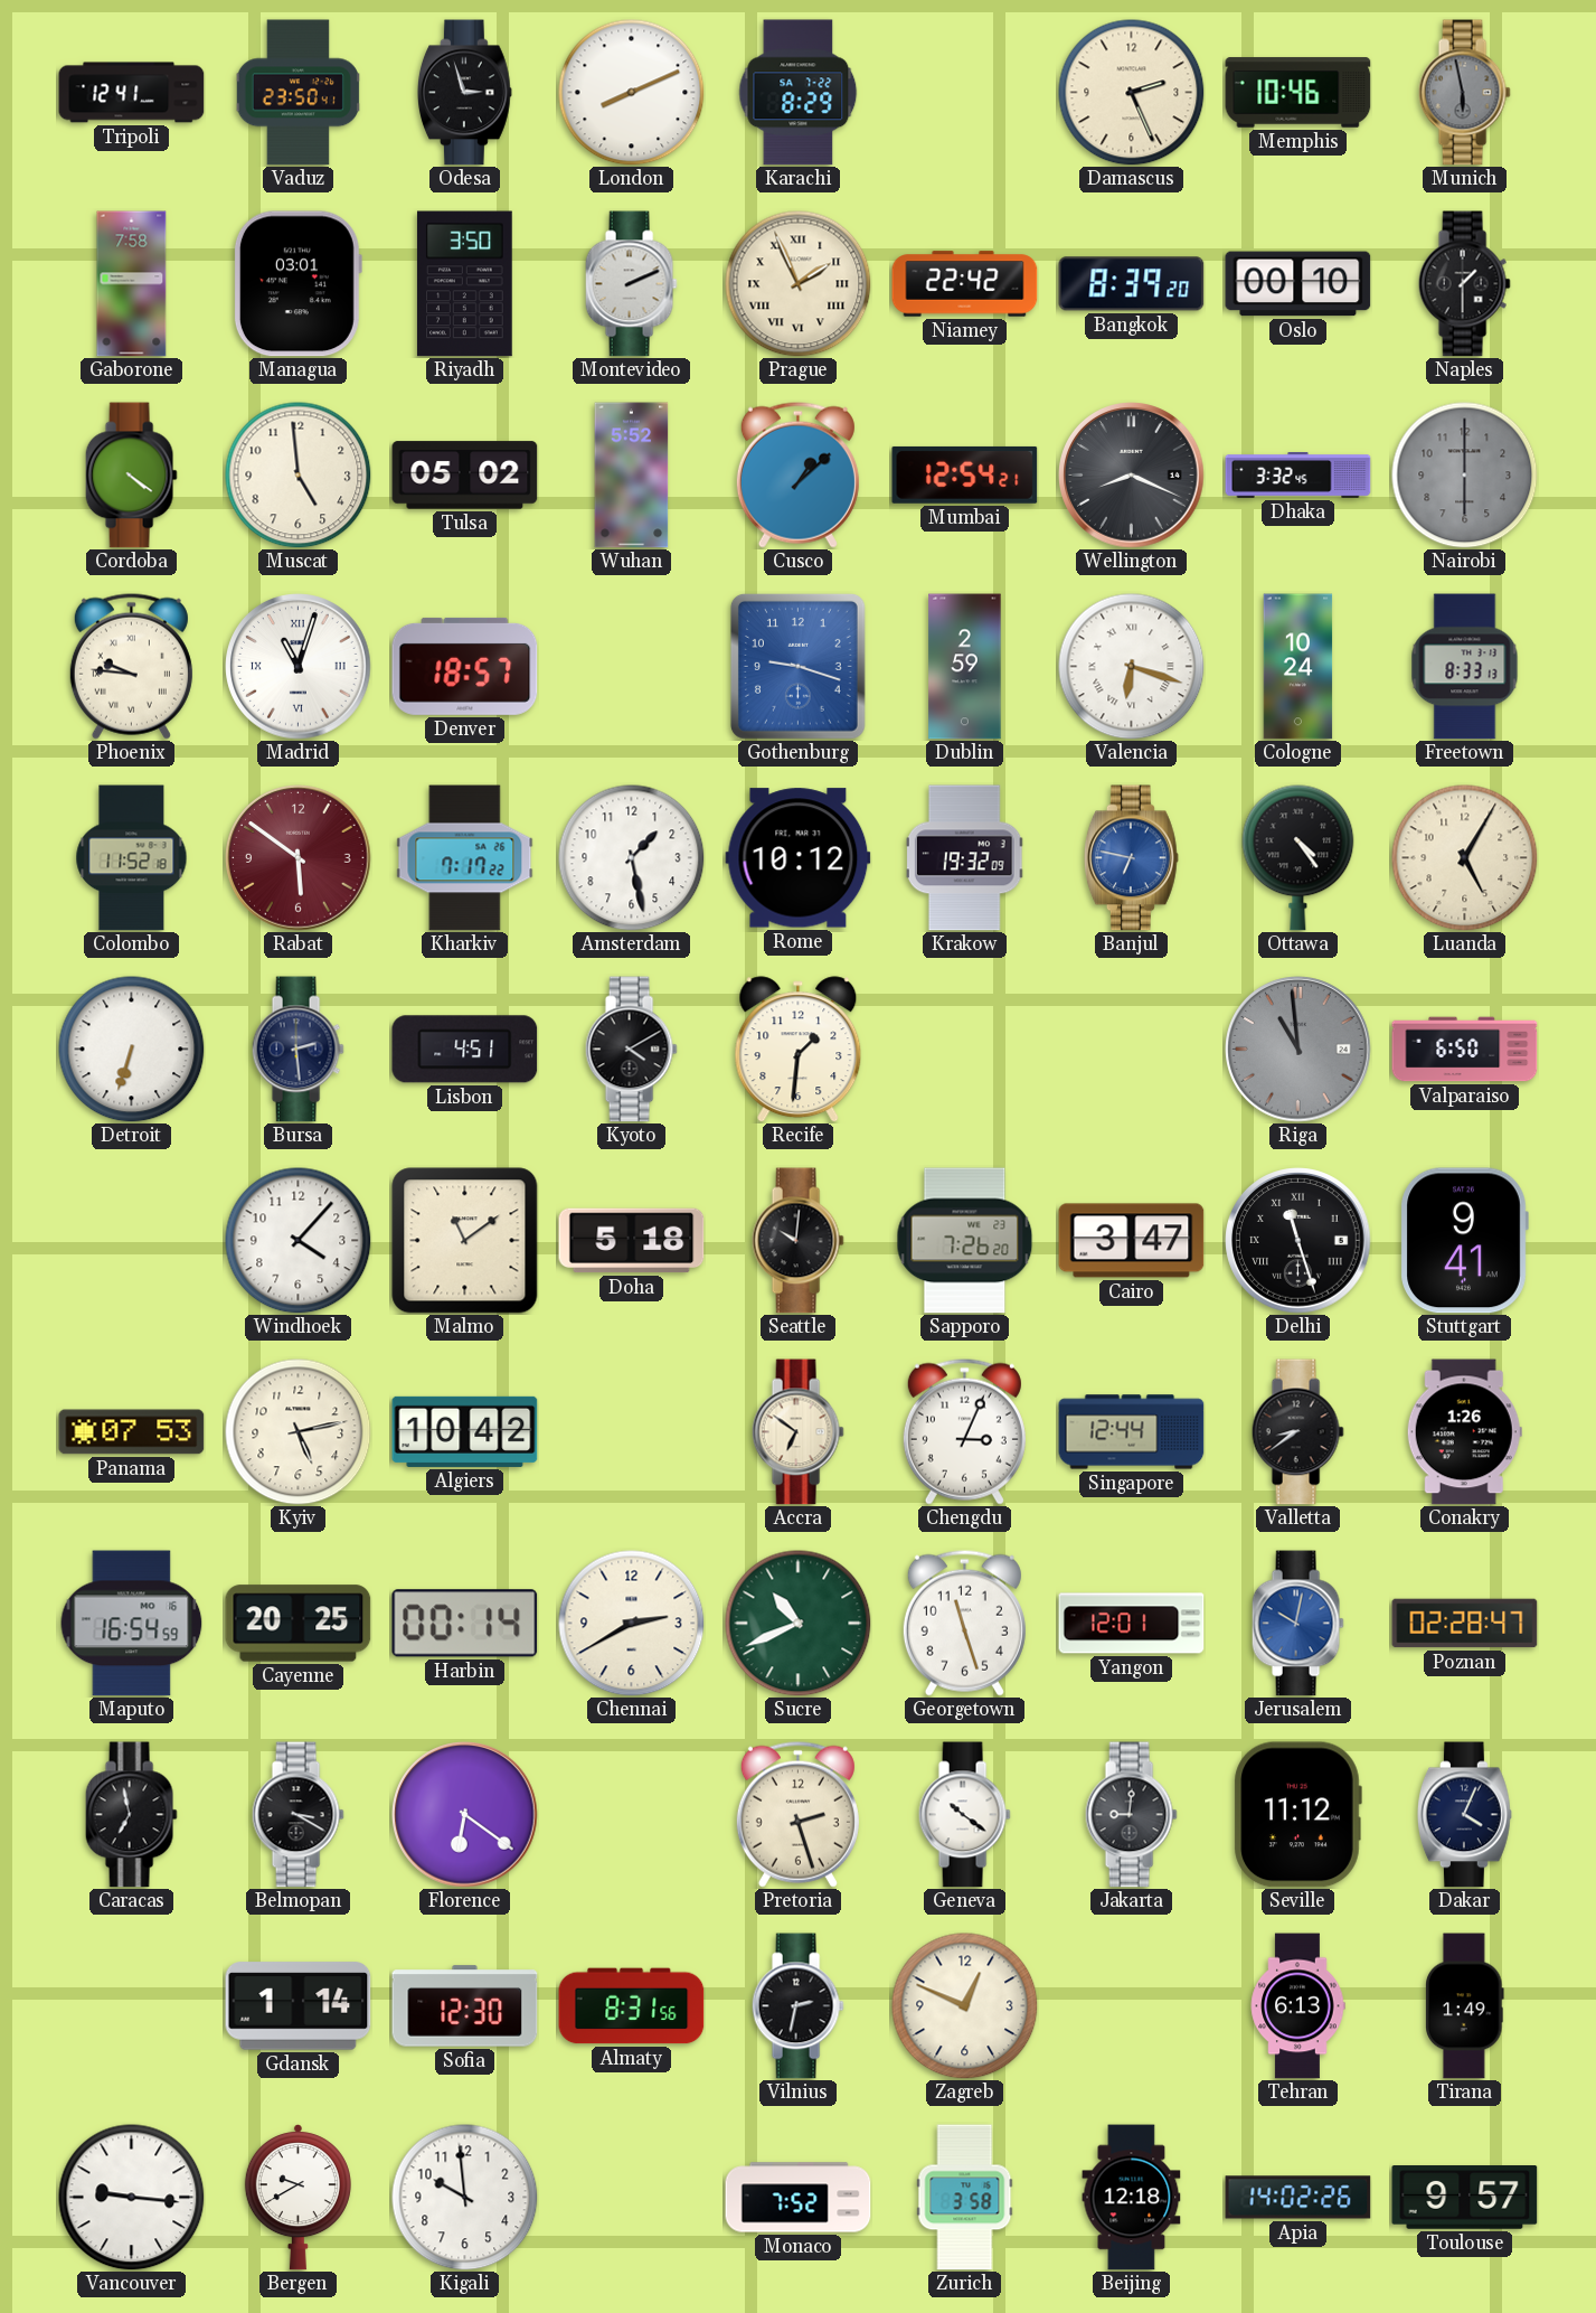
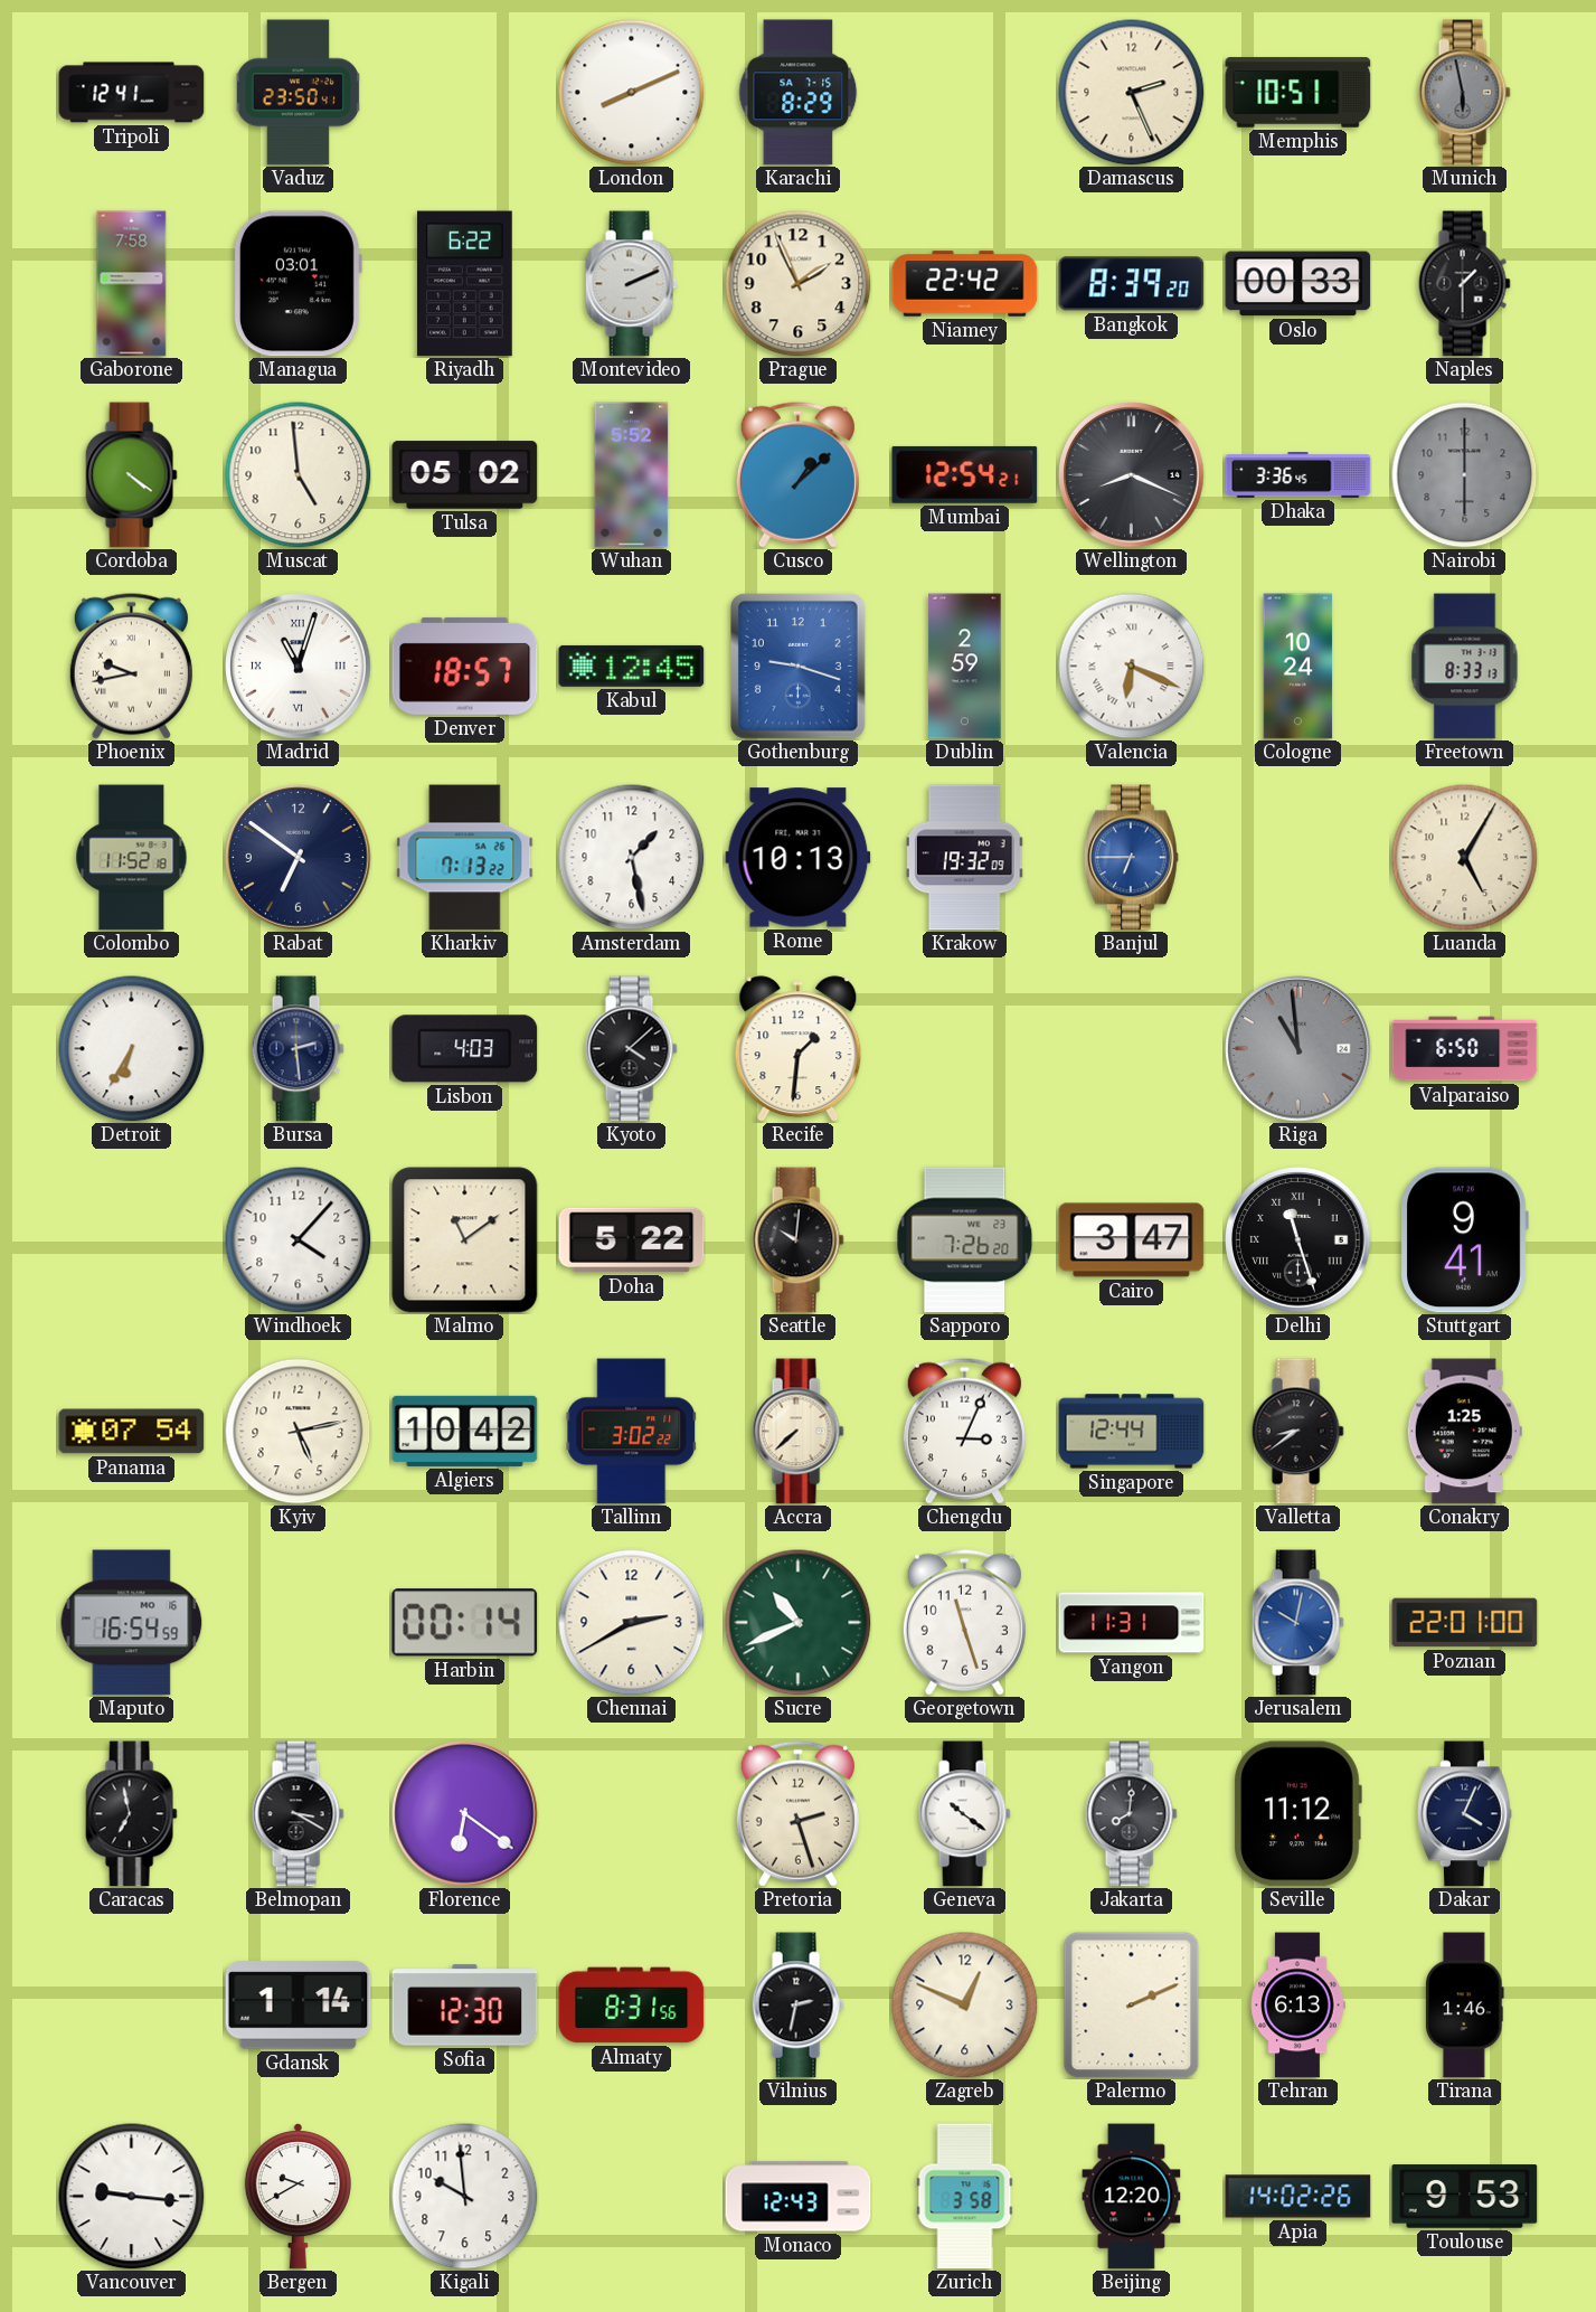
Odesa: 2:57 -> none (464, 93)
Karachi date: SA 7-22 -> SA 7-15 (799, 93)
Memphis: 10:46 -> 10:51 (1298, 93)
Riyadh: 3:50 -> 6:22 (464, 284)
Prague numerals: Roman -> Arabic (799, 284)
Oslo: 00:10 -> 00:33 (1298, 284)
Dhaka: 3:32 -> 3:36 (1298, 475)
Phoenix: 9:46 -> 9:43 (131, 666)
Kabul: none -> 12:45 (632, 666)
Valencia: 6:18 -> 6:19 (1132, 667)
Rabat: 5:51 -> 6:51 (299, 858)
Rabat dial: burgundy -> navy (299, 858)
Kharkiv: 7:17 -> 7:13 (465, 858)
Rome: 10:12 -> 10:13 (799, 858)
Banjul: 6:47 -> 6:45 (1131, 858)
Ottawa: 4:24 -> none (1298, 858)
Detroit: 6:33 -> 6:35 (132, 1049)
Lisbon: 4:51 -> 4:03 (465, 1049)
Kyoto: 4:10 -> 4:08 (631, 1049)
Doha: 5:18 -> 5:22 (632, 1240)
Panama: 07:53 -> 07:54 (132, 1432)
Tallinn: none -> 3:02 (632, 1432)
Accra: 6:51 -> 7:38 (797, 1432)
Conakry: 1:26 -> 1:25 (1464, 1432)
Cayenne: 20:25 -> none (299, 1624)
Yangon: 12:01 -> 11:31 (1132, 1623)
Poznan: 02:28 -> 22:01 (1465, 1623)
Jakarta: 9:01 -> 8:01 (1131, 1814)
Palermo: none -> 2:11 (1132, 2006)
Tirana: 1:49 -> 1:46 (1465, 2006)
Monaco: 7:52 -> 12:43 (799, 2197)
Beijing: 12:18 -> 12:20 (1132, 2197)
Toulouse: 9:57 -> 9:53 (1465, 2197)
